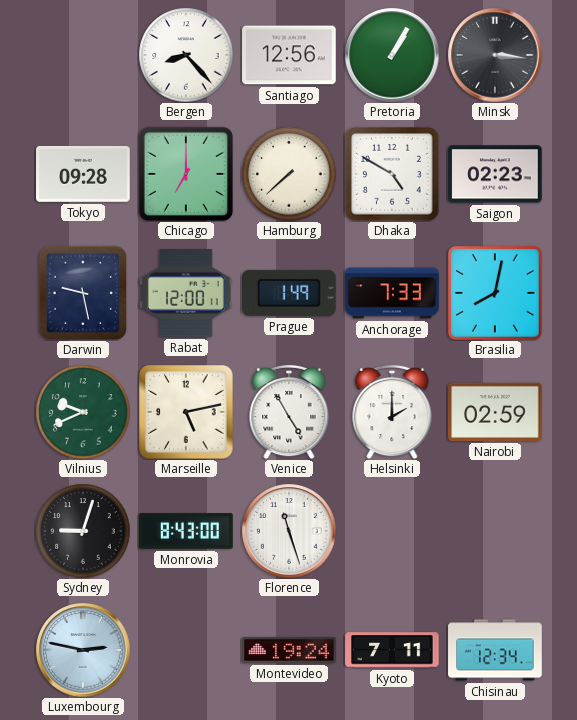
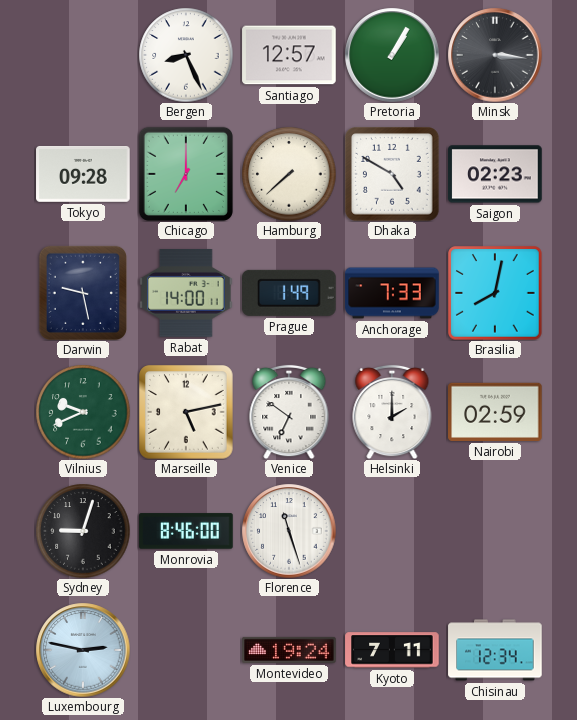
Bergen: 8:23 -> 8:26 (186, 55)
Santiago: 12:56 -> 12:57 (289, 55)
Rabat: 12:00 -> 14:00 (186, 294)
Venice: 4:55 -> 6:51 (289, 412)
Monrovia: 8:43 -> 8:46 (186, 531)
